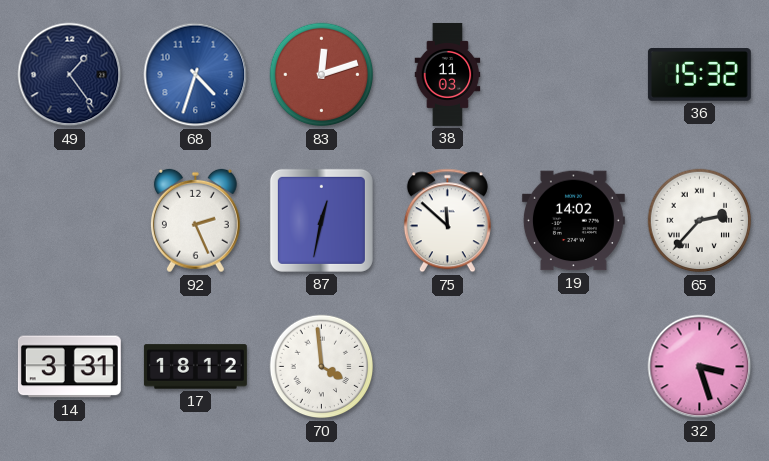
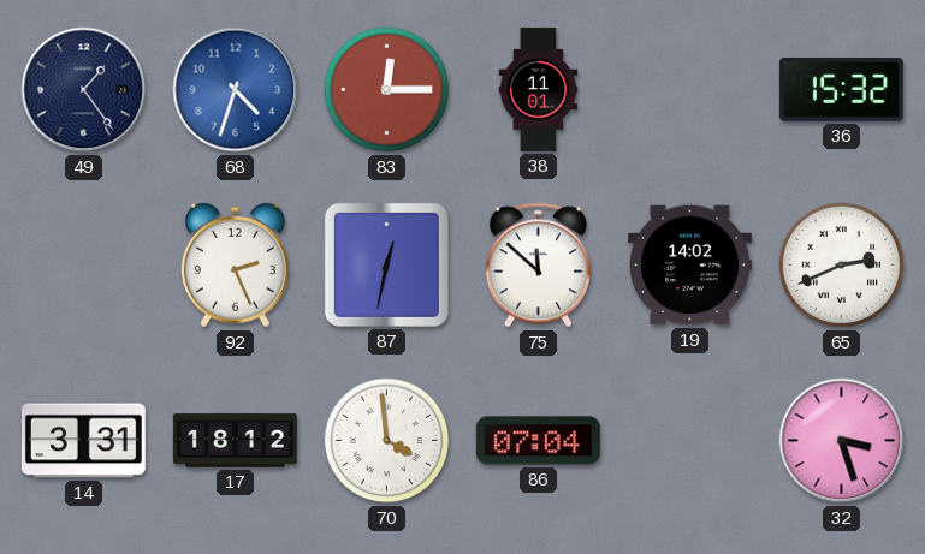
83: 12:12 -> 12:15 (387, 90)
38: 11:03 -> 11:01 (539, 89)
65: 2:37 -> 2:41 (842, 266)
86: none -> 07:04 (538, 441)
